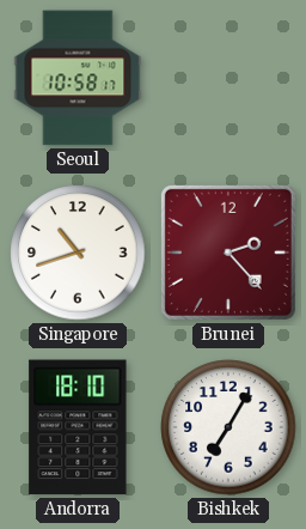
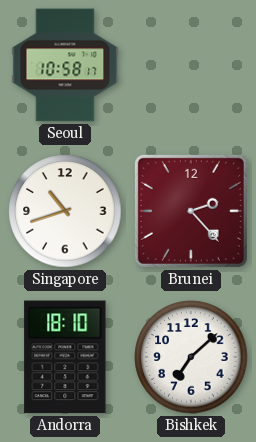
Bishkek: 7:05 -> 7:08 (191, 357)
